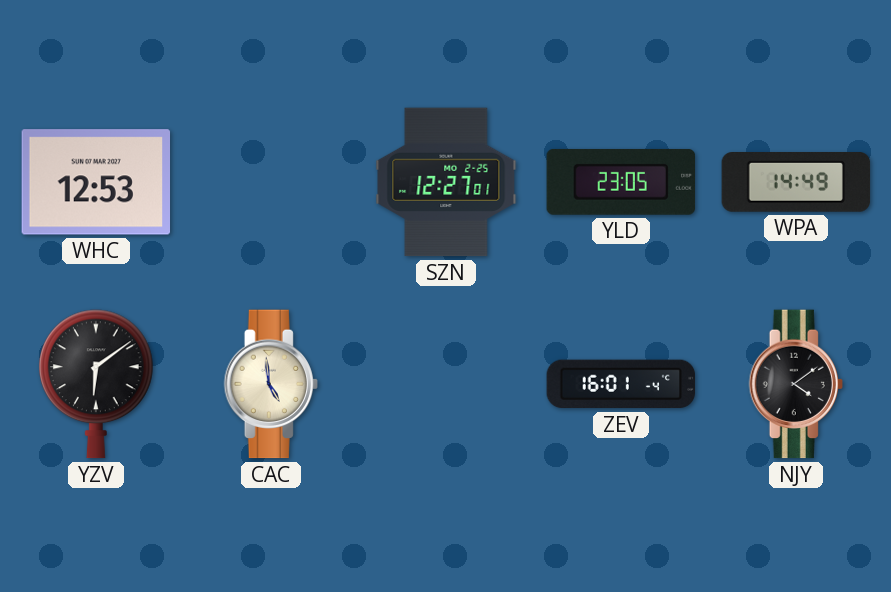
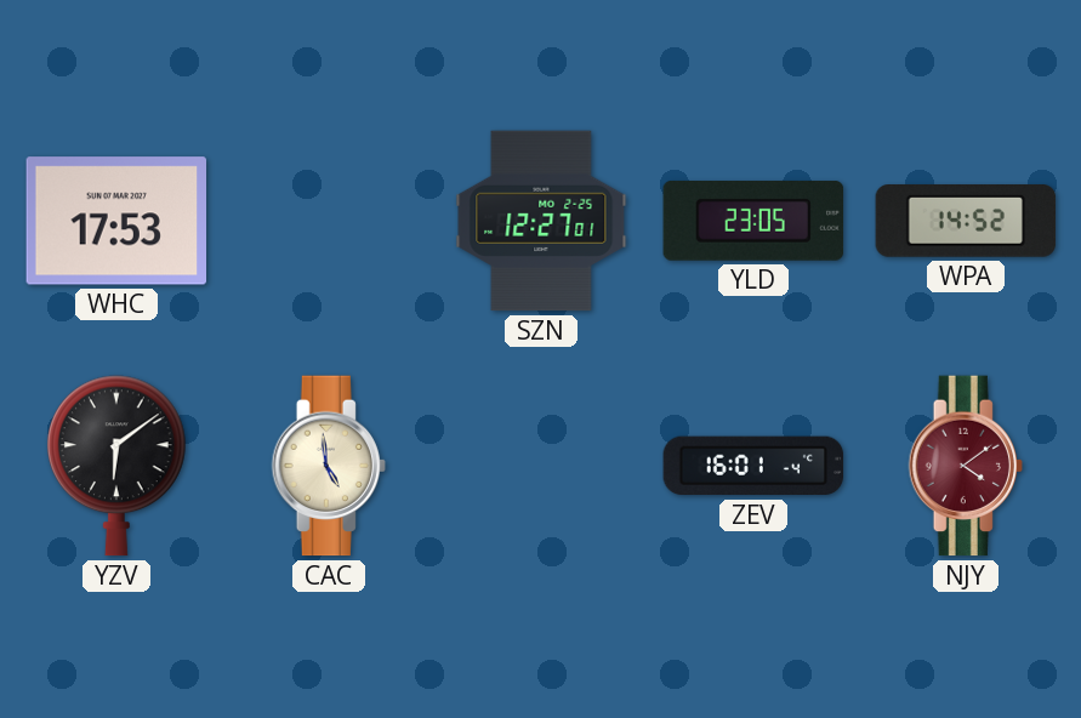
WHC: 12:53 -> 17:53 (116, 221)
WPA: 14:49 -> 14:52 (966, 222)
NJY dial: black -> burgundy (966, 466)
